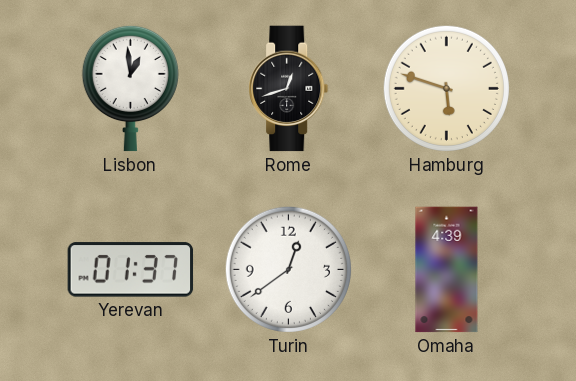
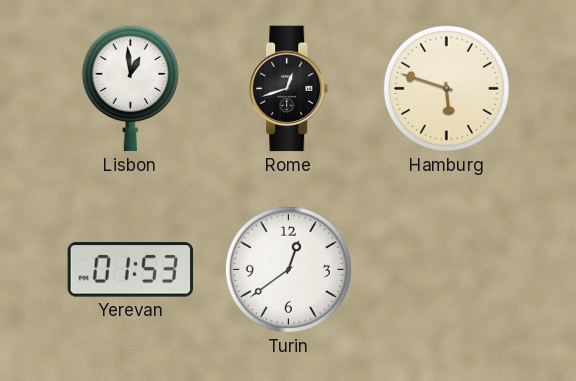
Yerevan: 01:37 -> 01:53 (131, 270)
Omaha: 4:39 -> none (447, 270)
